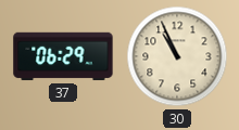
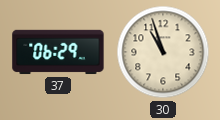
30: 10:56 -> 10:57 (163, 52)
